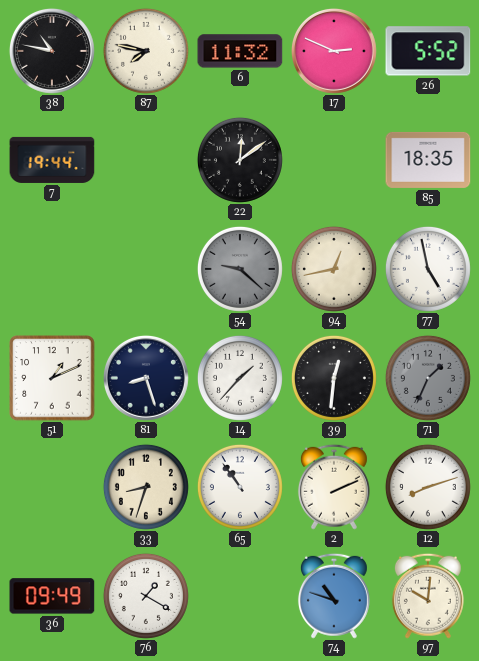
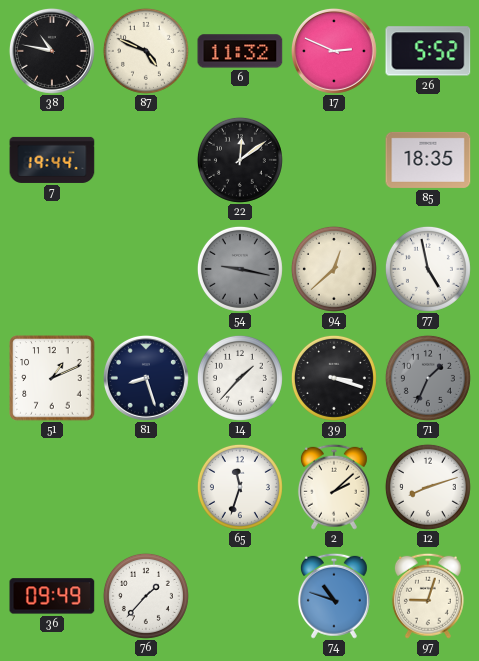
87: 7:47 -> 4:49 (146, 51)
54: 9:22 -> 9:17 (240, 269)
94: 12:43 -> 12:38 (334, 269)
39: 12:31 -> 3:18 (334, 378)
33: 8:33 -> none (146, 487)
65: 10:54 -> 11:33 (240, 487)
2: 2:11 -> 2:08 (334, 487)
76: 1:20 -> 1:37 (146, 596)
97: 10:01 -> 9:03 (428, 596)
